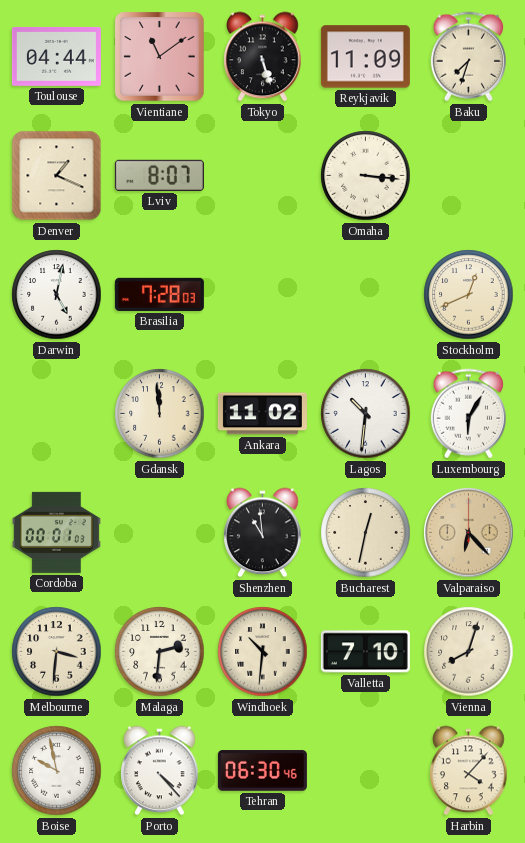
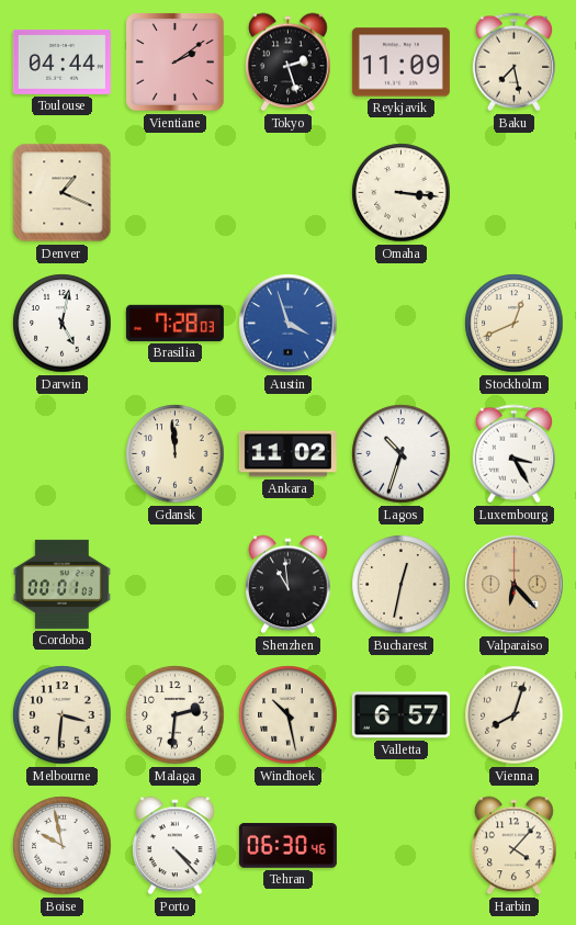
Vientiane: 11:09 -> 2:09 (176, 63)
Tokyo: 5:27 -> 2:27 (289, 63)
Baku: 7:33 -> 7:28 (513, 63)
Lviv: 8:07 -> none (159, 175)
Austin: none -> 3:57 (289, 324)
Lagos: 10:31 -> 10:33 (402, 454)
Luxembourg: 6:05 -> 3:25 (513, 454)
Windhoek: 10:31 -> 10:28 (289, 715)
Valletta: 7:10 -> 6:57 (400, 715)
